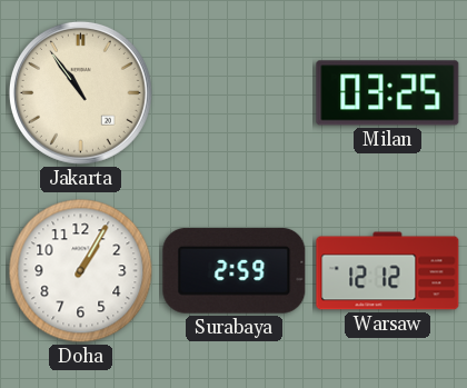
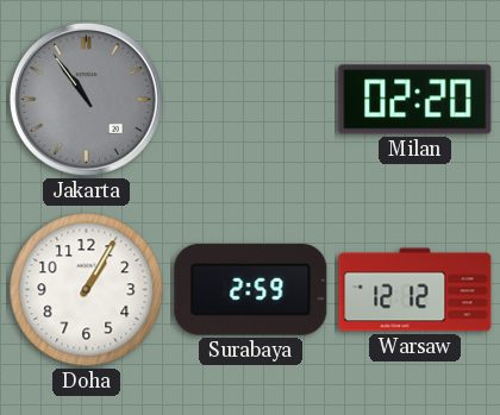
Jakarta dial: cream -> grey (86, 99)
Milan: 03:25 -> 02:20 (415, 100)
